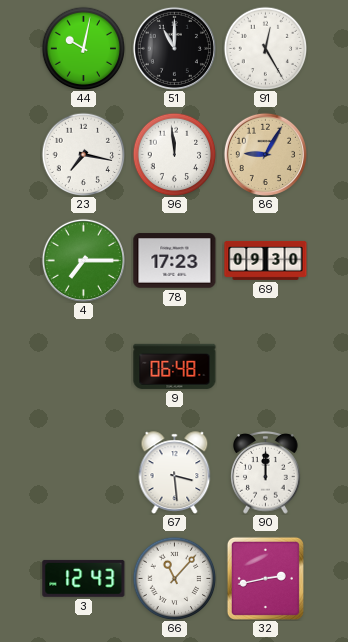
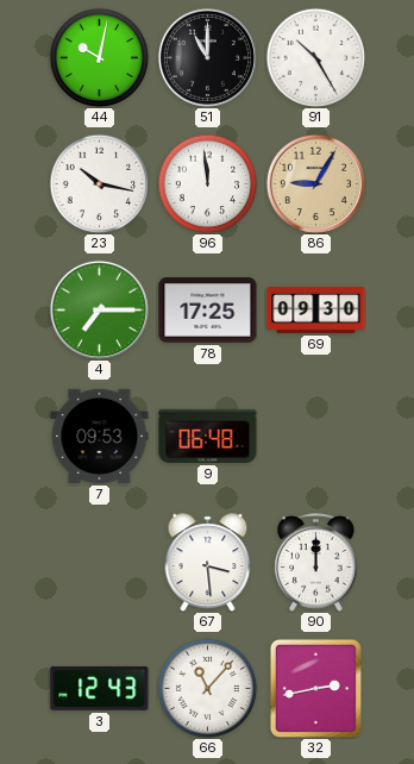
91: 12:25 -> 10:25 (315, 57)
23: 7:17 -> 10:17 (99, 183)
78: 17:23 -> 17:25 (208, 311)
7: none -> 09:53 (100, 436)
